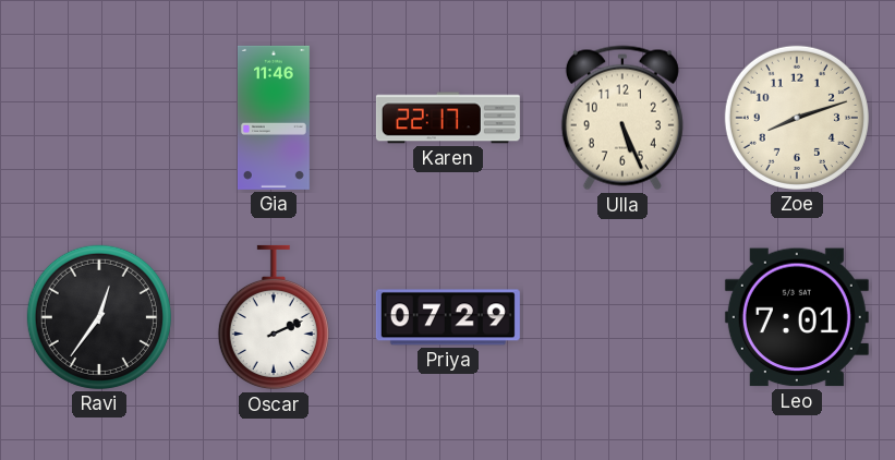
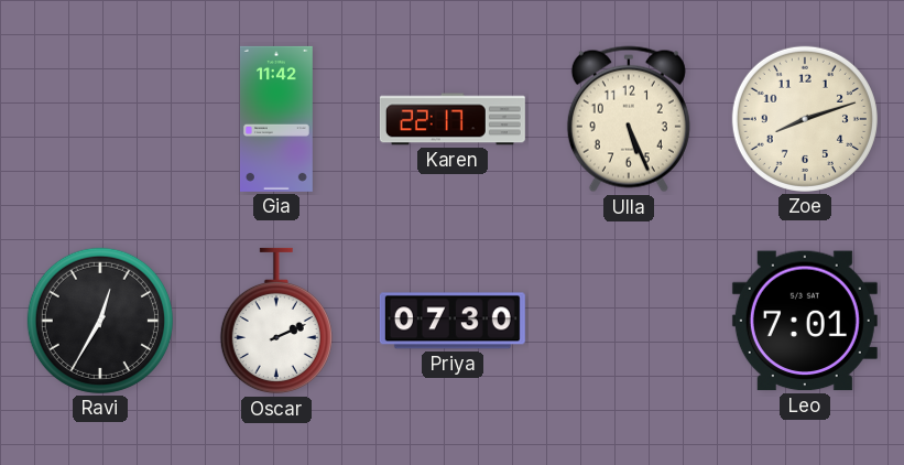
Gia: 11:46 -> 11:42 (276, 119)
Ravi: 12:36 -> 12:35 (100, 321)
Priya: 07:29 -> 07:30 (453, 321)
